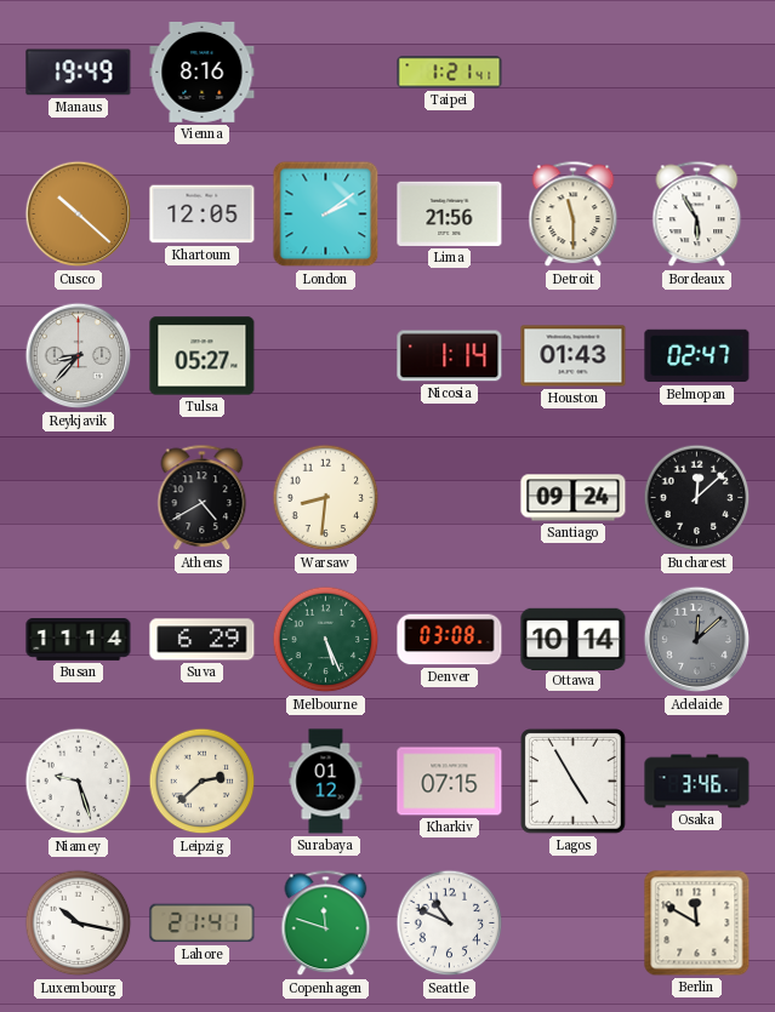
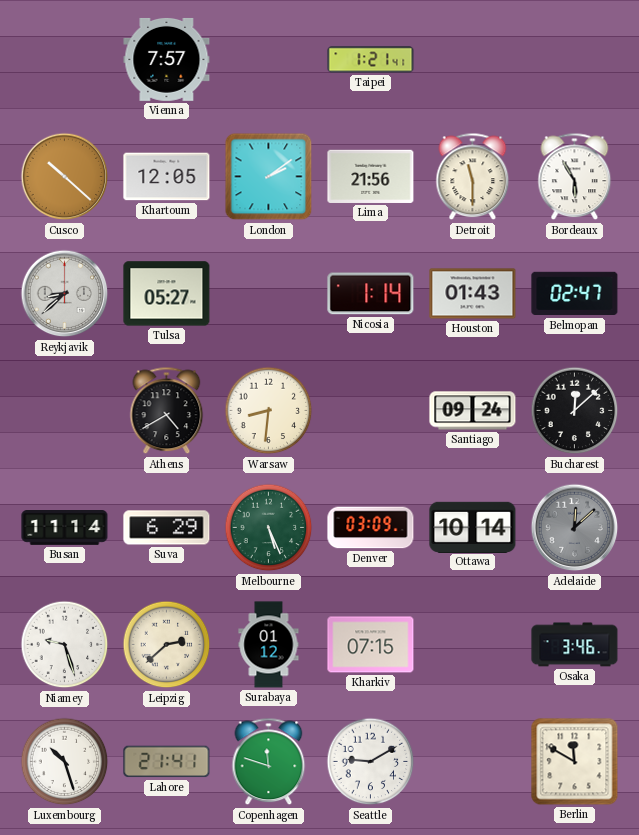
Manaus: 19:49 -> none (79, 73)
Vienna: 8:16 -> 7:57 (167, 59)
Reykjavik: 8:37 -> 8:38 (65, 294)
Denver: 03:08 -> 03:09 (371, 528)
Lagos: 4:55 -> none (574, 782)
Luxembourg: 10:17 -> 10:27 (65, 762)
Seattle: 10:49 -> 9:10 (371, 762)
